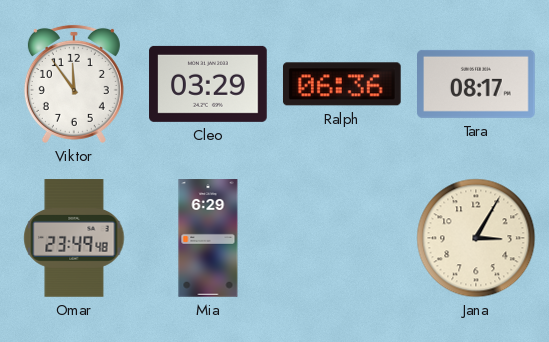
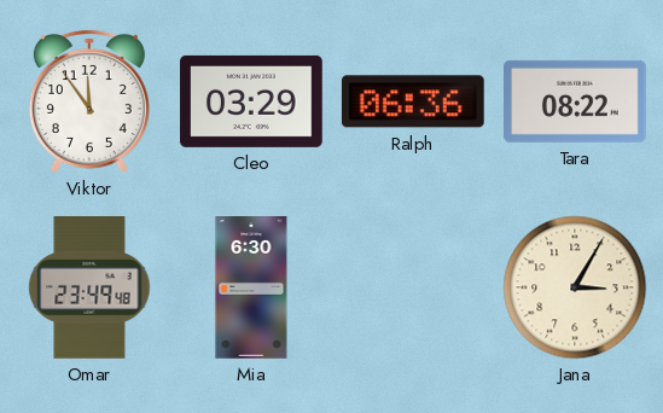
Tara: 08:17 -> 08:22 (576, 101)
Mia: 6:29 -> 6:30 (251, 287)
